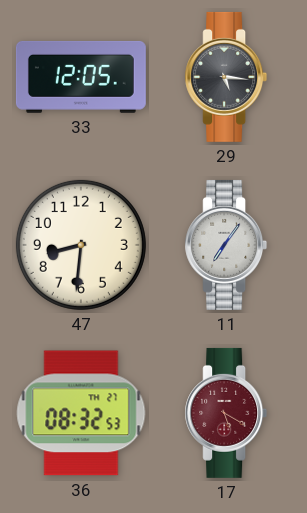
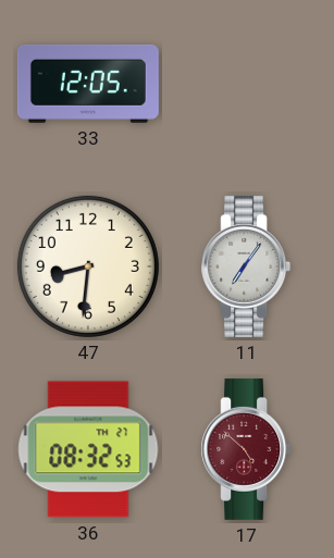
29: 5:16 -> none (226, 77)
17: 5:20 -> 4:52 (246, 449)
